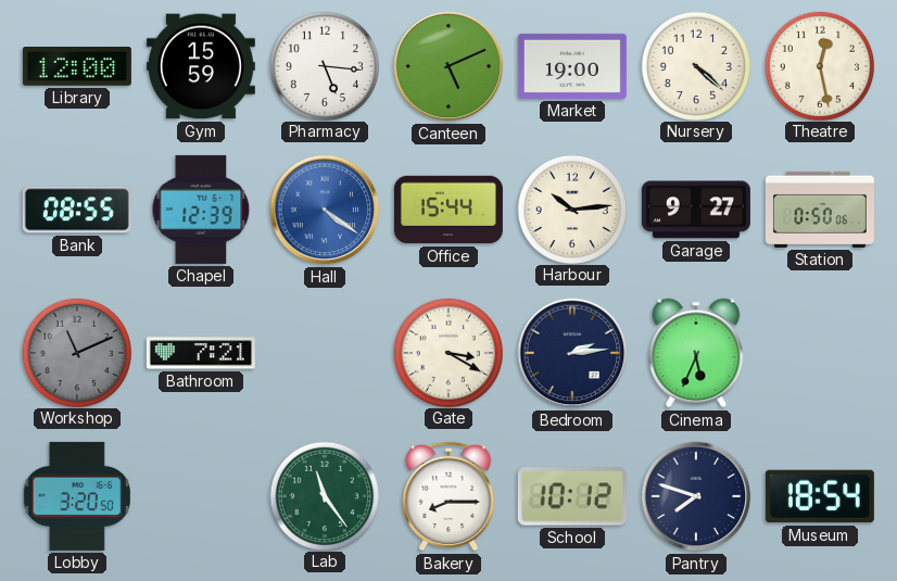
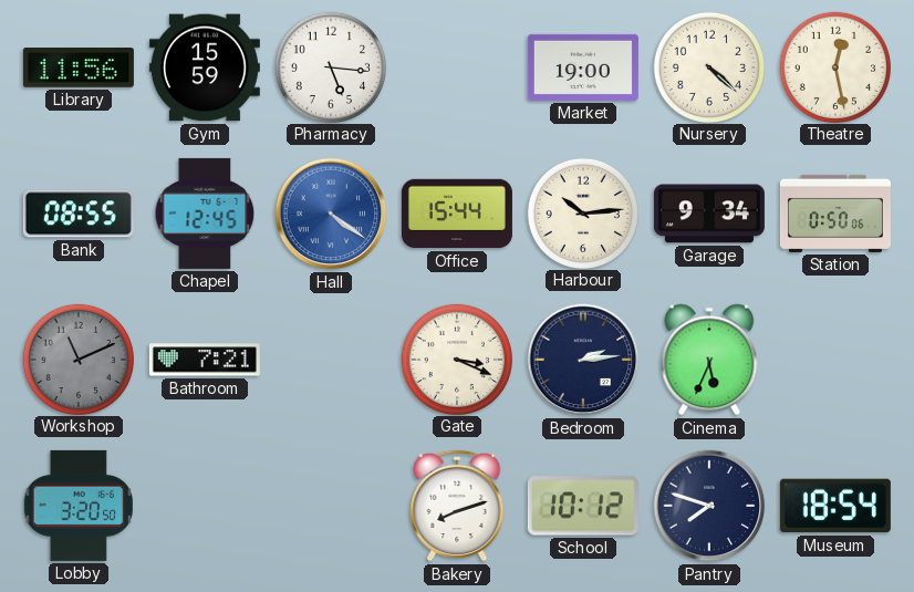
Library: 12:00 -> 11:56 (79, 67)
Canteen: 5:11 -> none (448, 66)
Chapel: 12:39 -> 12:45 (205, 214)
Garage: 9:27 -> 9:34 (709, 214)
Gate: 3:20 -> 3:19 (456, 359)
Lab: 11:24 -> none (324, 495)
Bakery: 8:15 -> 8:12 (457, 506)
